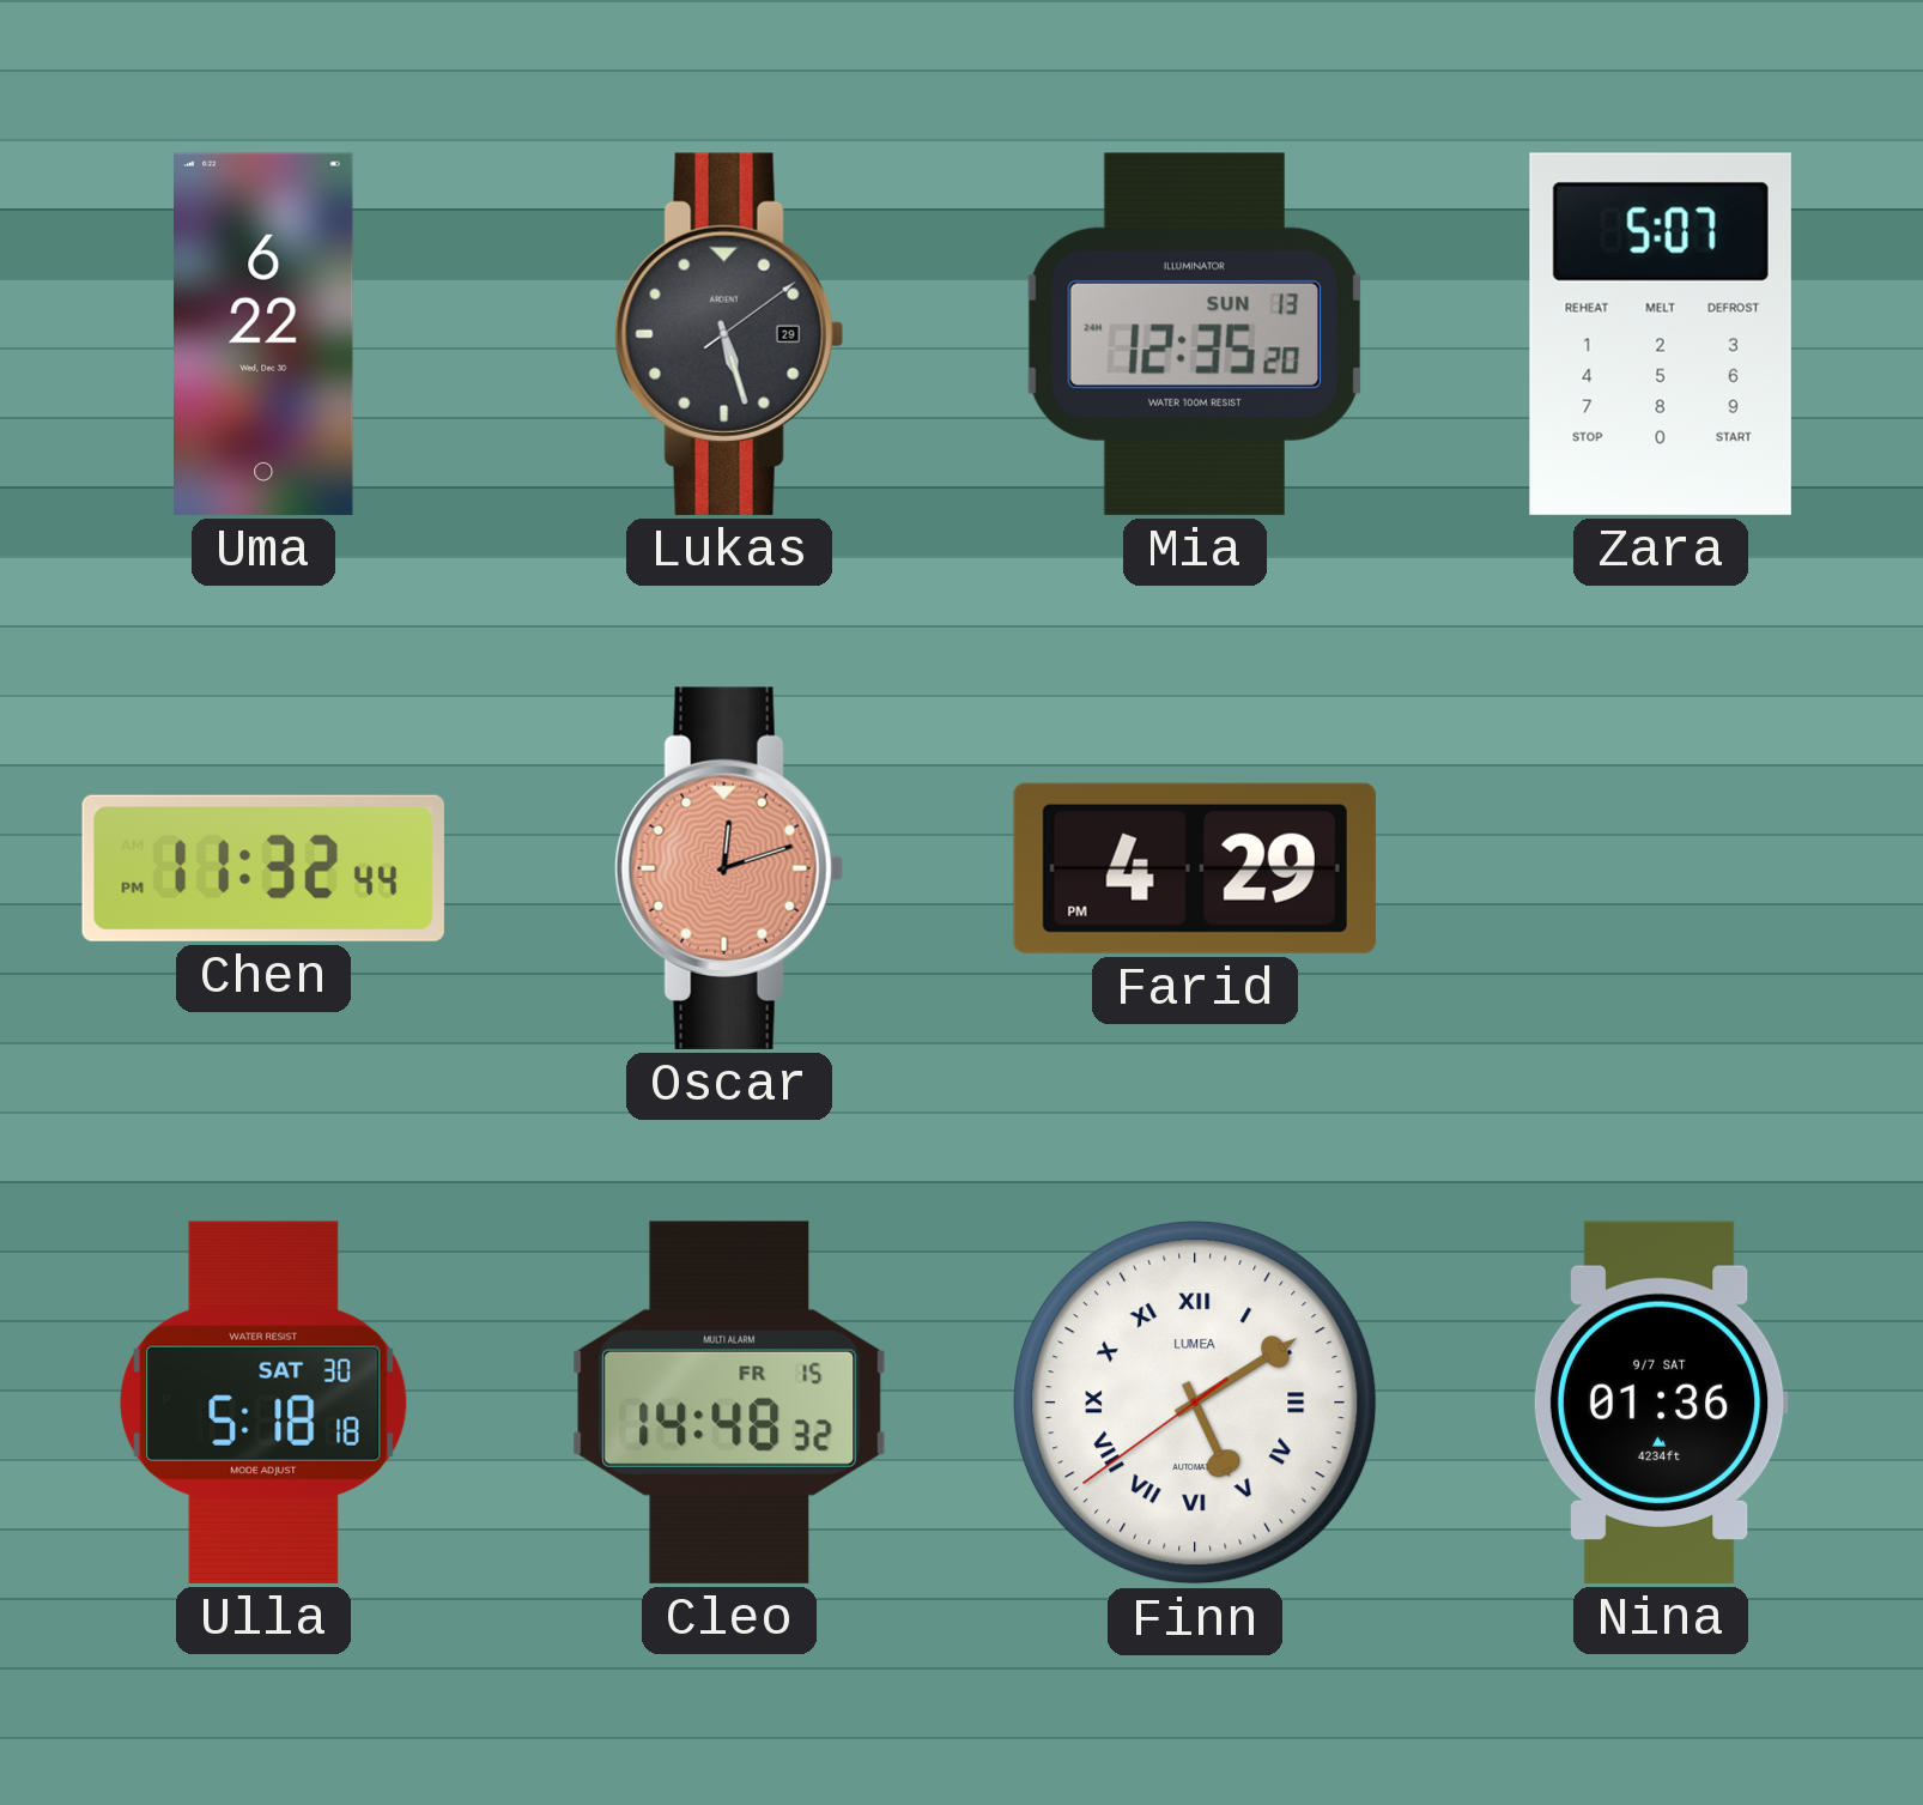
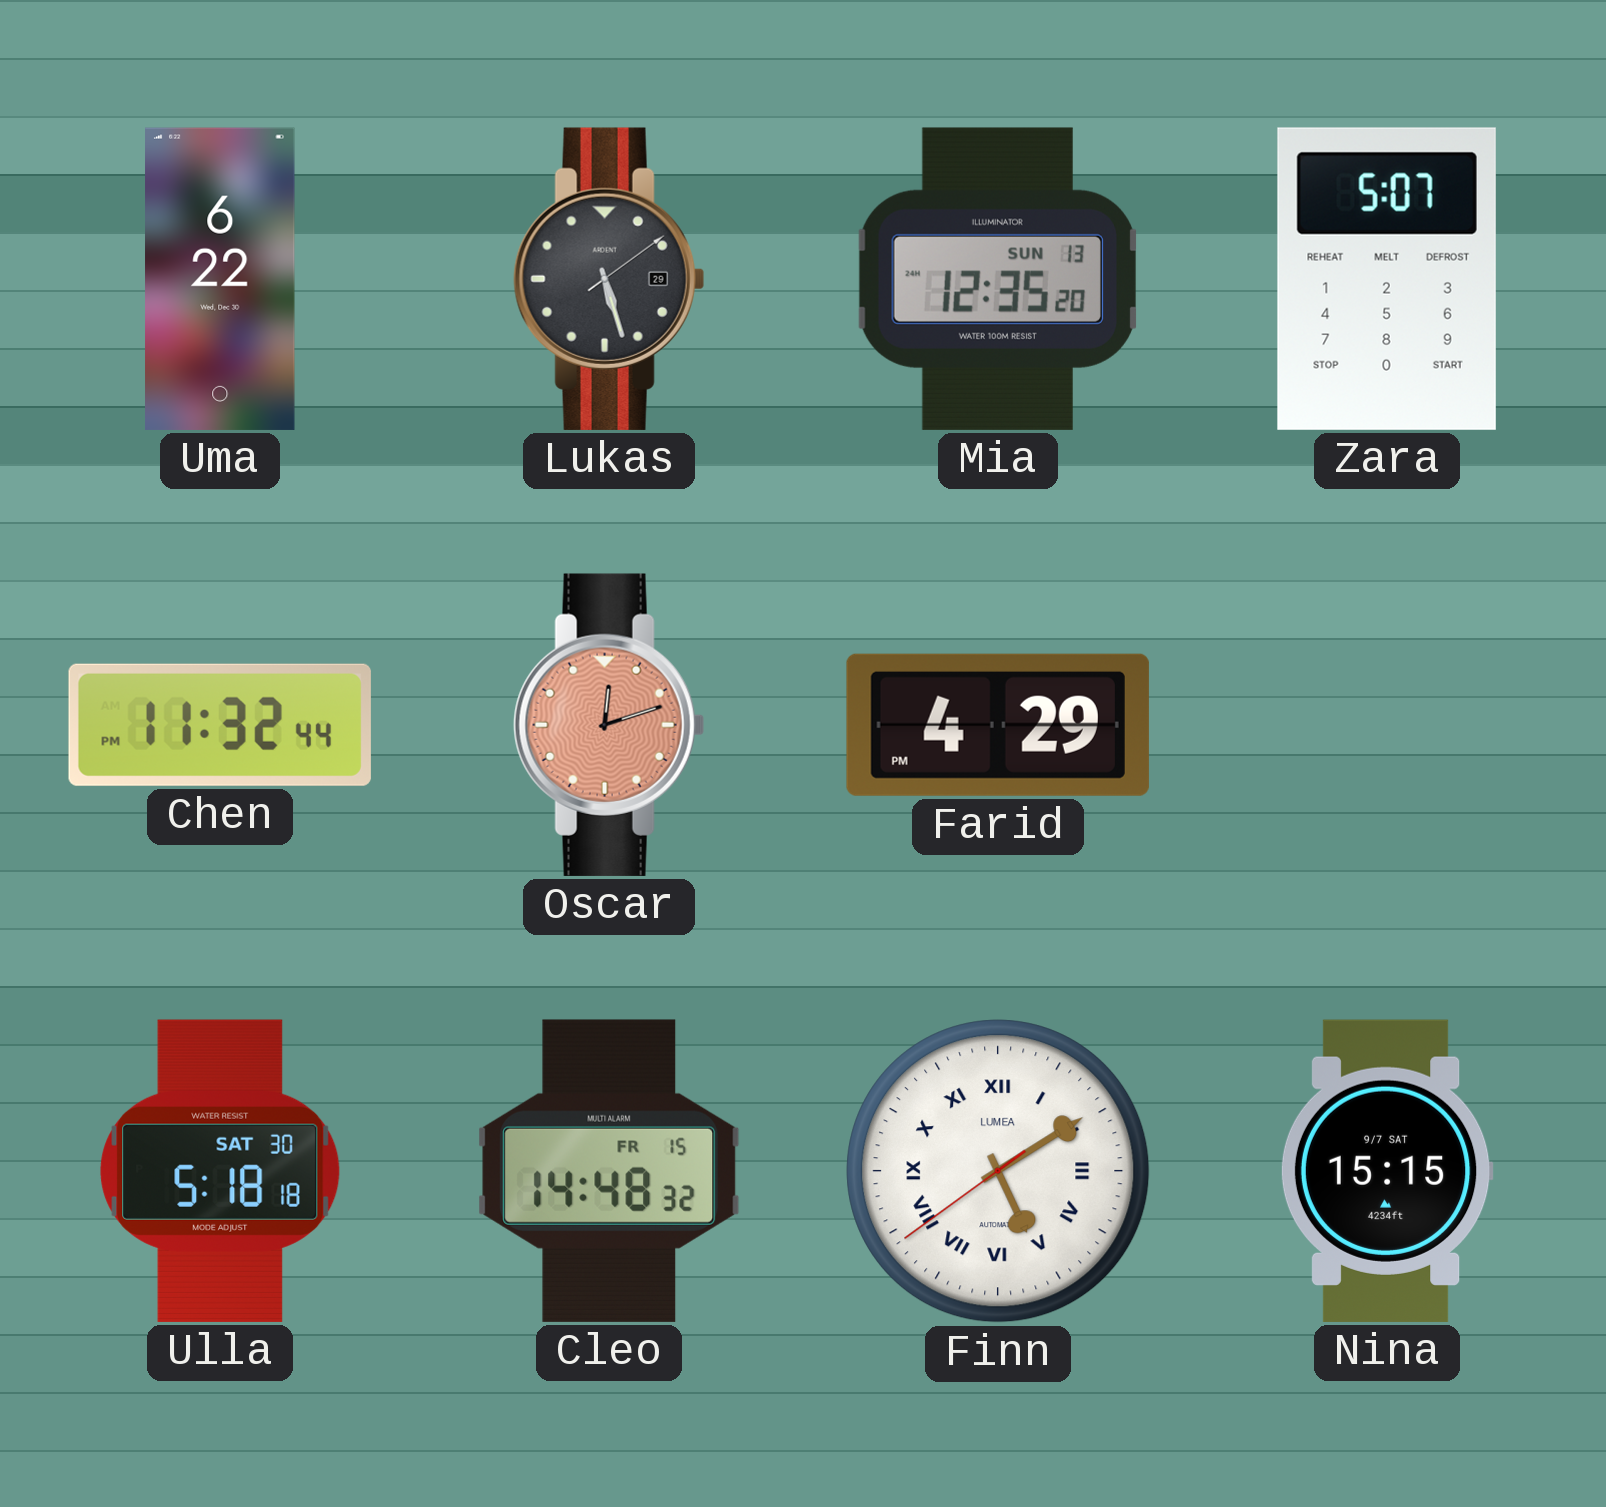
Nina: 01:36 -> 15:15 (1387, 1171)
